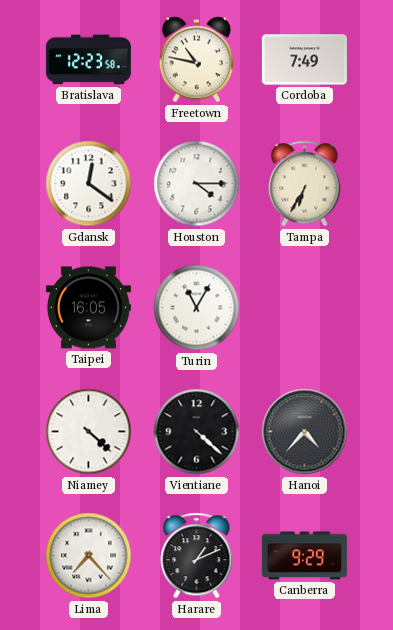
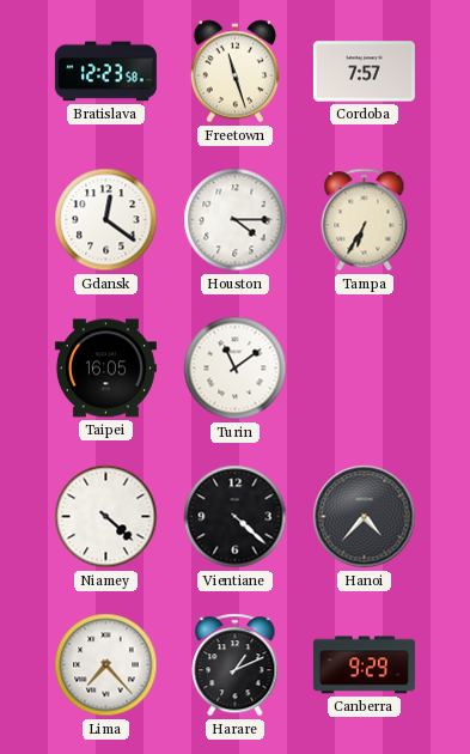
Freetown: 10:47 -> 11:27 (234, 72)
Cordoba: 7:49 -> 7:57 (364, 72)
Turin: 11:05 -> 11:09 (236, 369)
